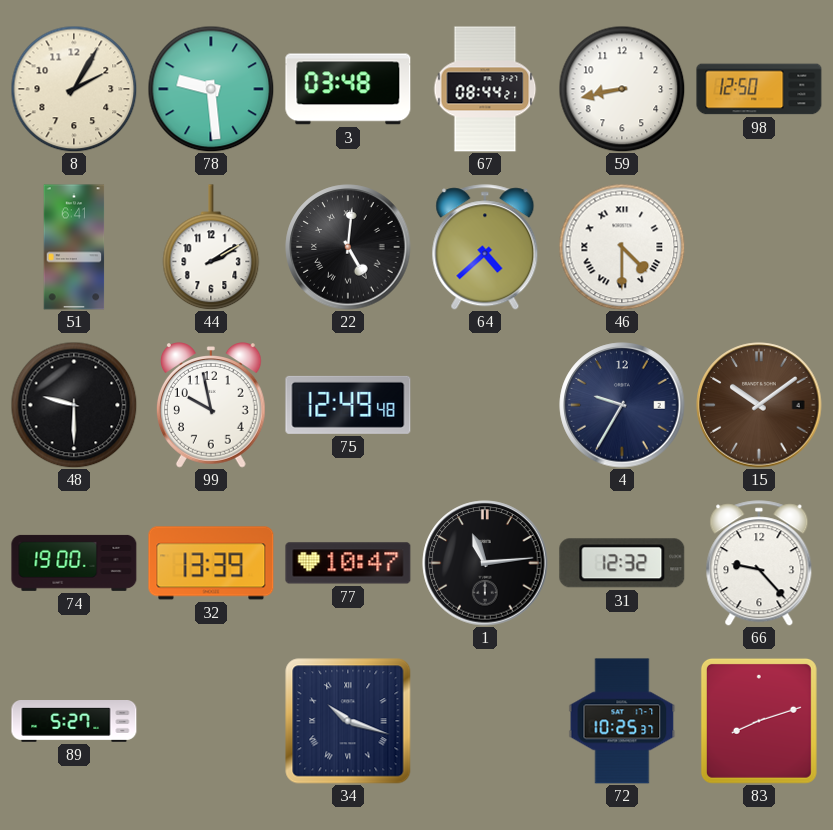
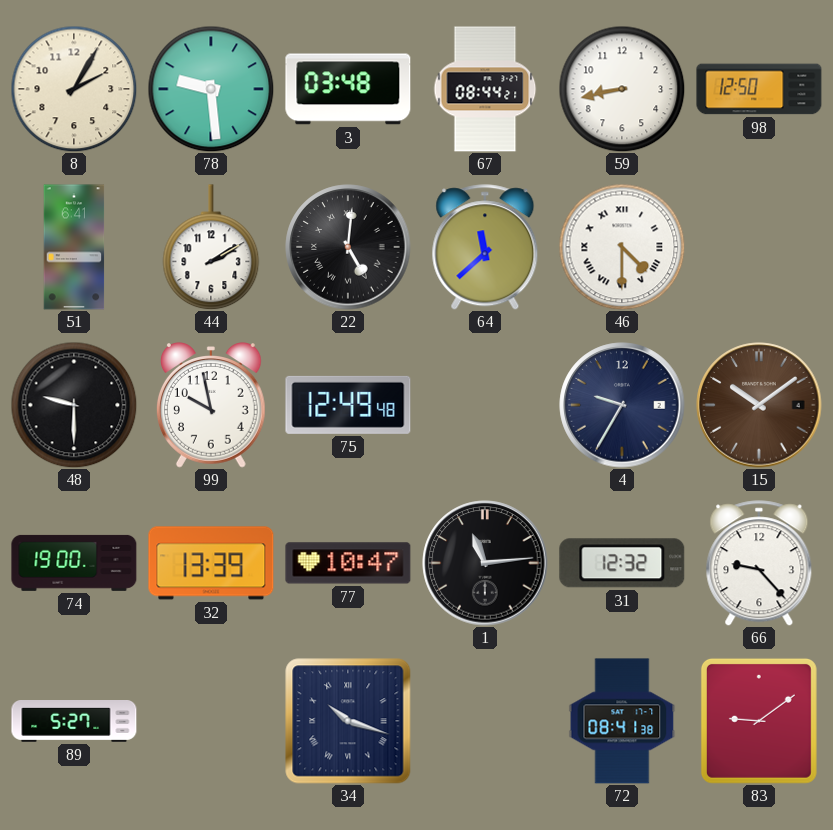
64: 4:38 -> 11:38 (485, 247)
72: 10:25 -> 08:41 (622, 721)
83: 8:12 -> 9:09 (759, 721)
